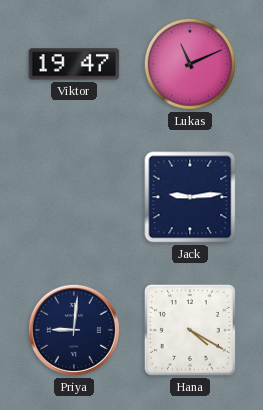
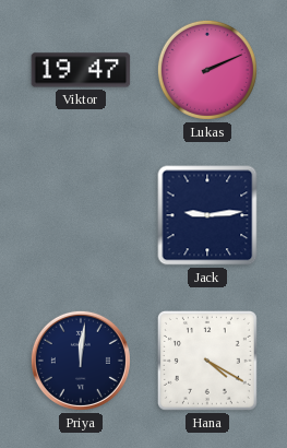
Lukas: 11:11 -> 2:11 (207, 70)
Priya: 9:01 -> 12:01 (81, 361)
